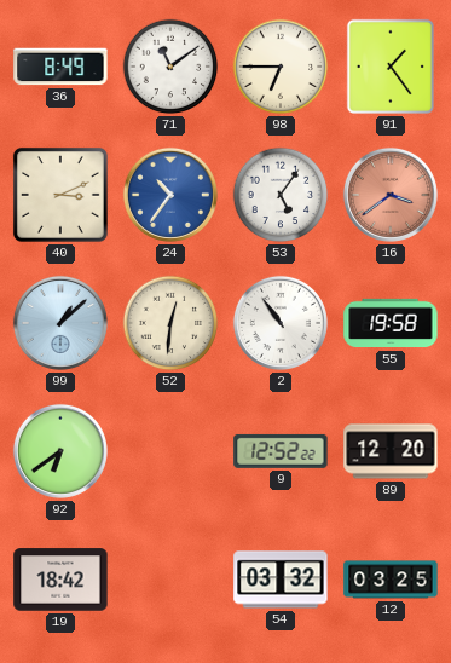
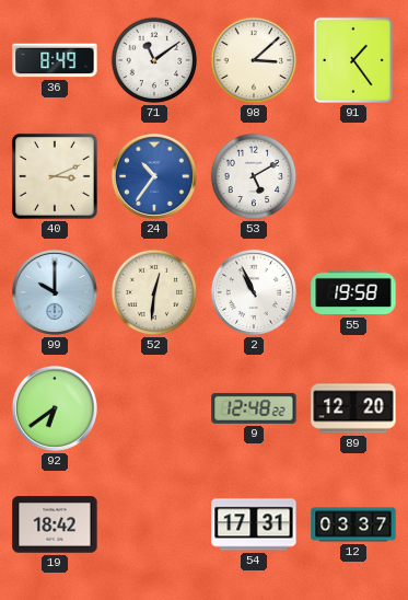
98: 6:45 -> 3:08 (254, 60)
53: 5:06 -> 5:10 (254, 176)
16: 3:39 -> none (391, 195)
99: 1:08 -> 10:00 (55, 292)
2: 10:54 -> 10:56 (254, 292)
9: 12:52 -> 12:48 (254, 408)
54: 03:32 -> 17:31 (254, 524)
12: 03:25 -> 03:37 (353, 524)
